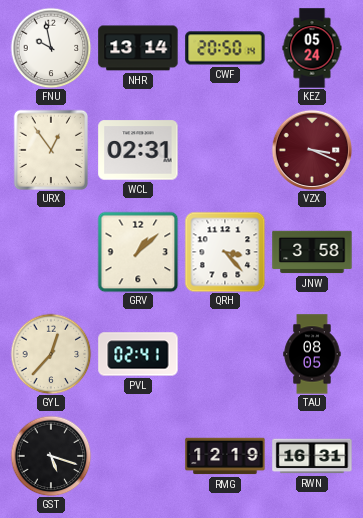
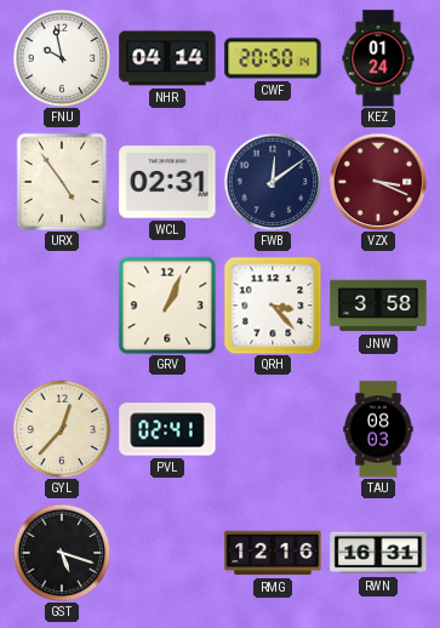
NHR: 13:14 -> 04:14 (167, 58)
KEZ: 05:24 -> 01:24 (378, 58)
URX: 12:54 -> 4:54 (62, 182)
FWB: none -> 12:09 (273, 182)
GRV: 1:08 -> 1:04 (167, 306)
TAU: 08:05 -> 08:03 (378, 429)
RMG: 12:19 -> 12:16 (273, 553)
